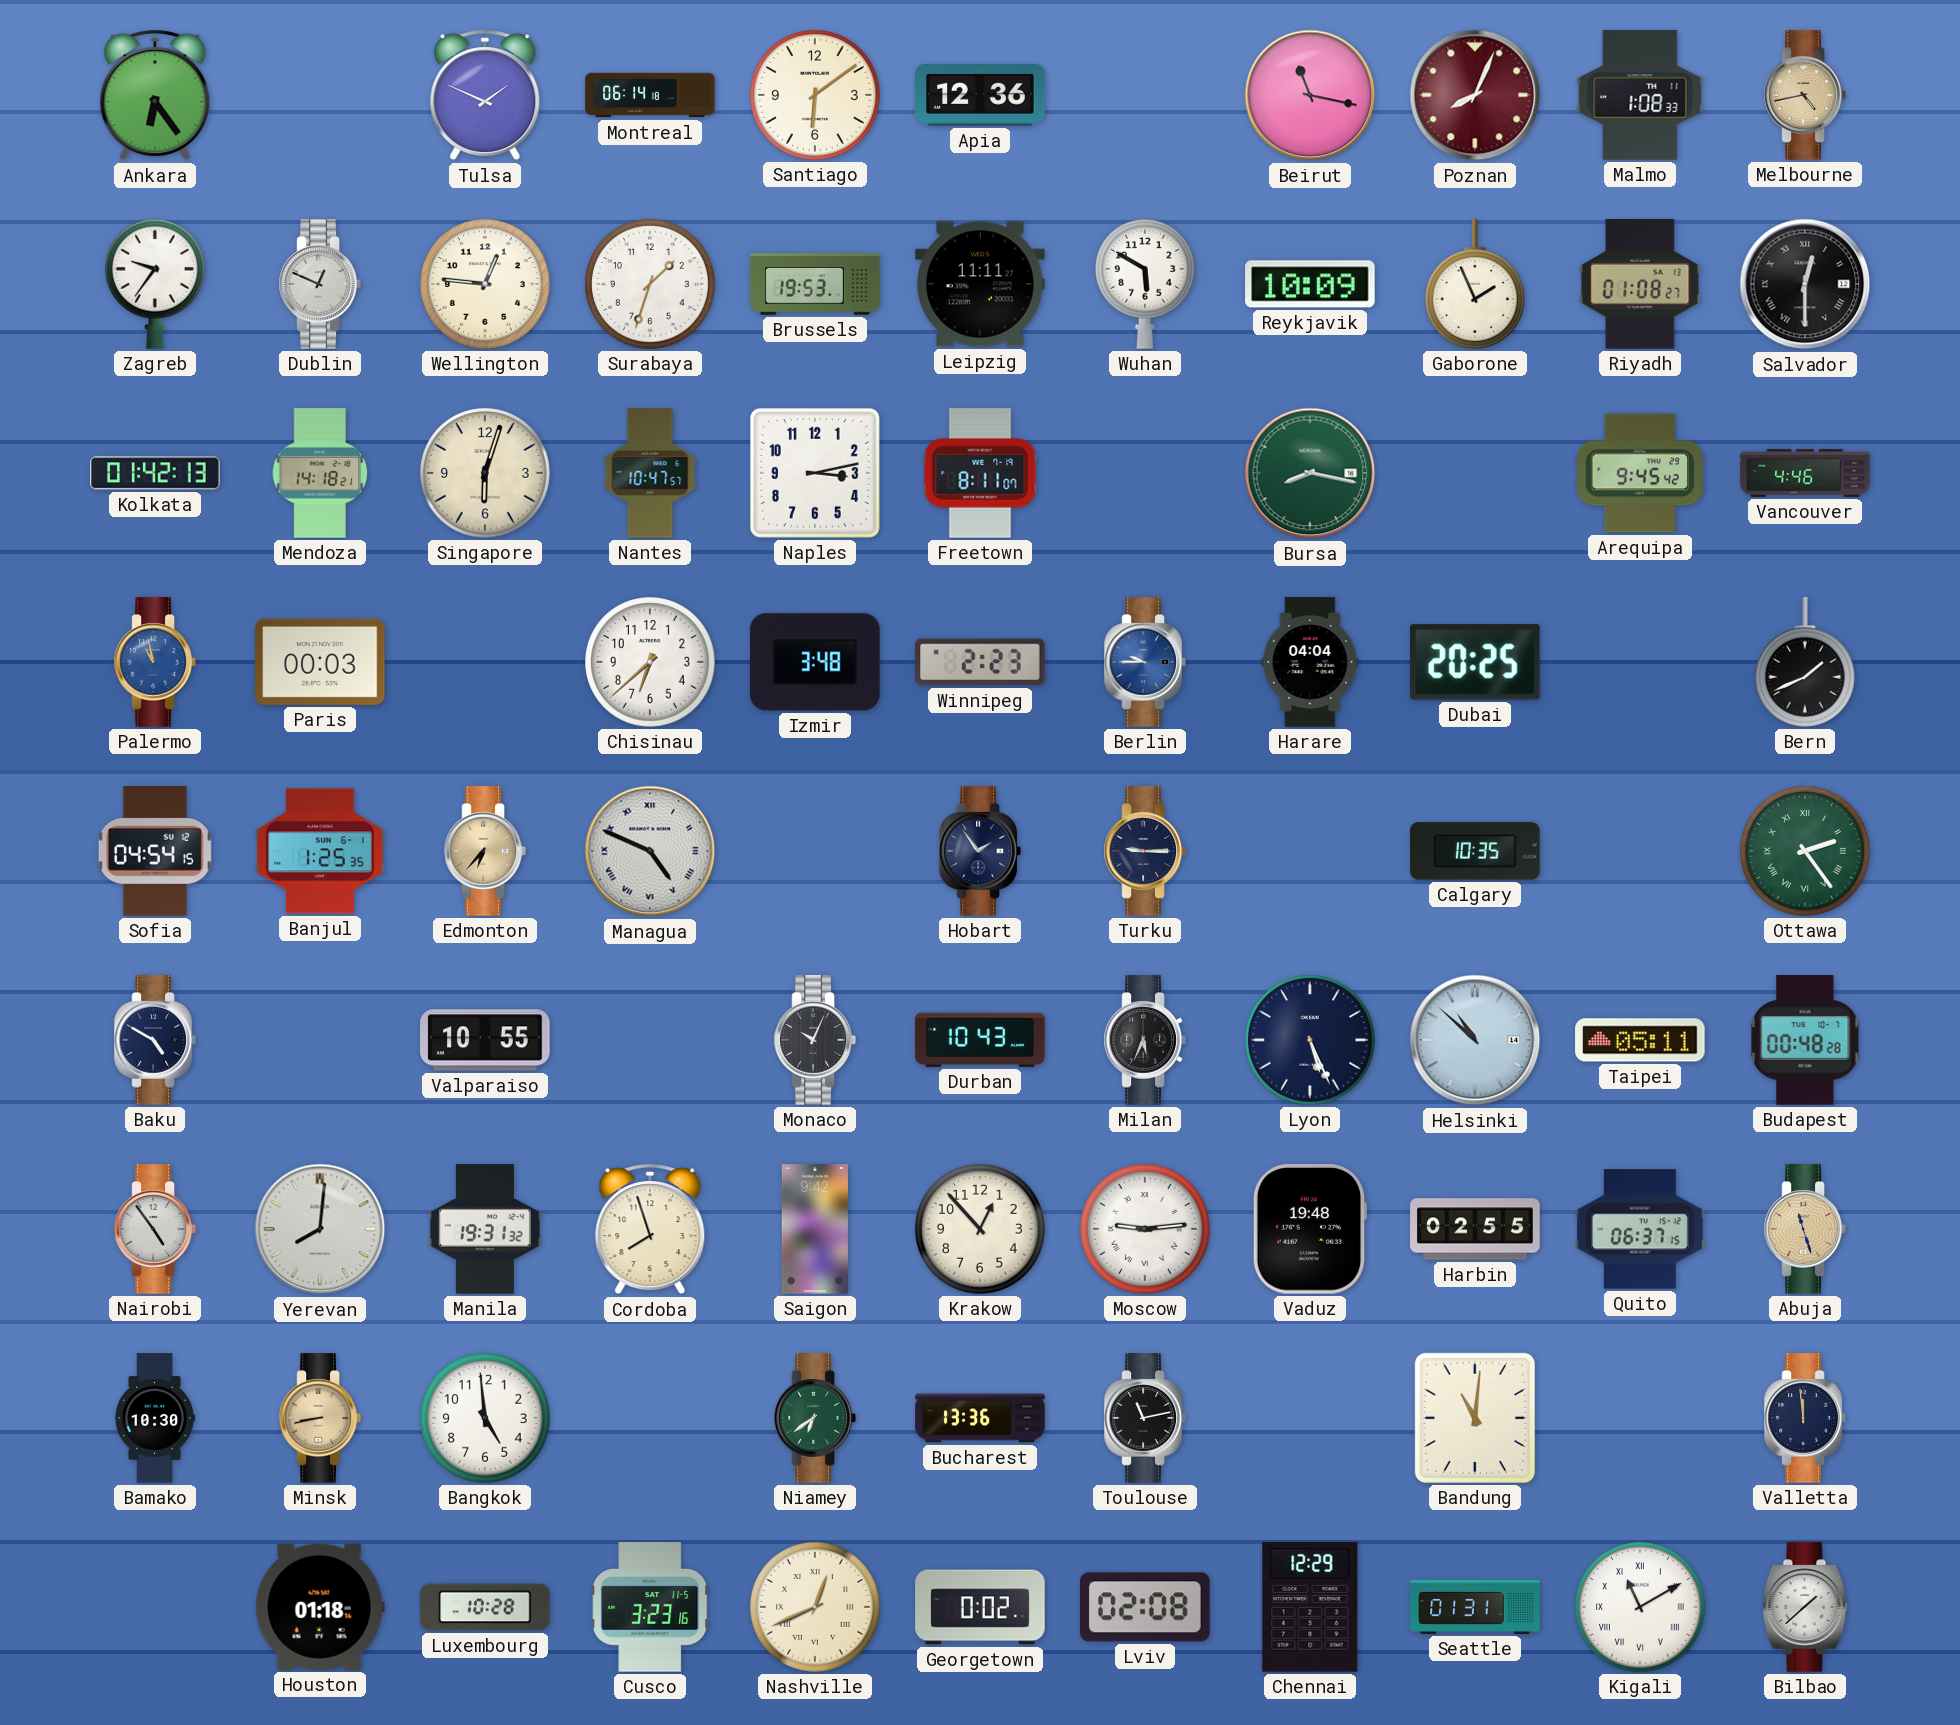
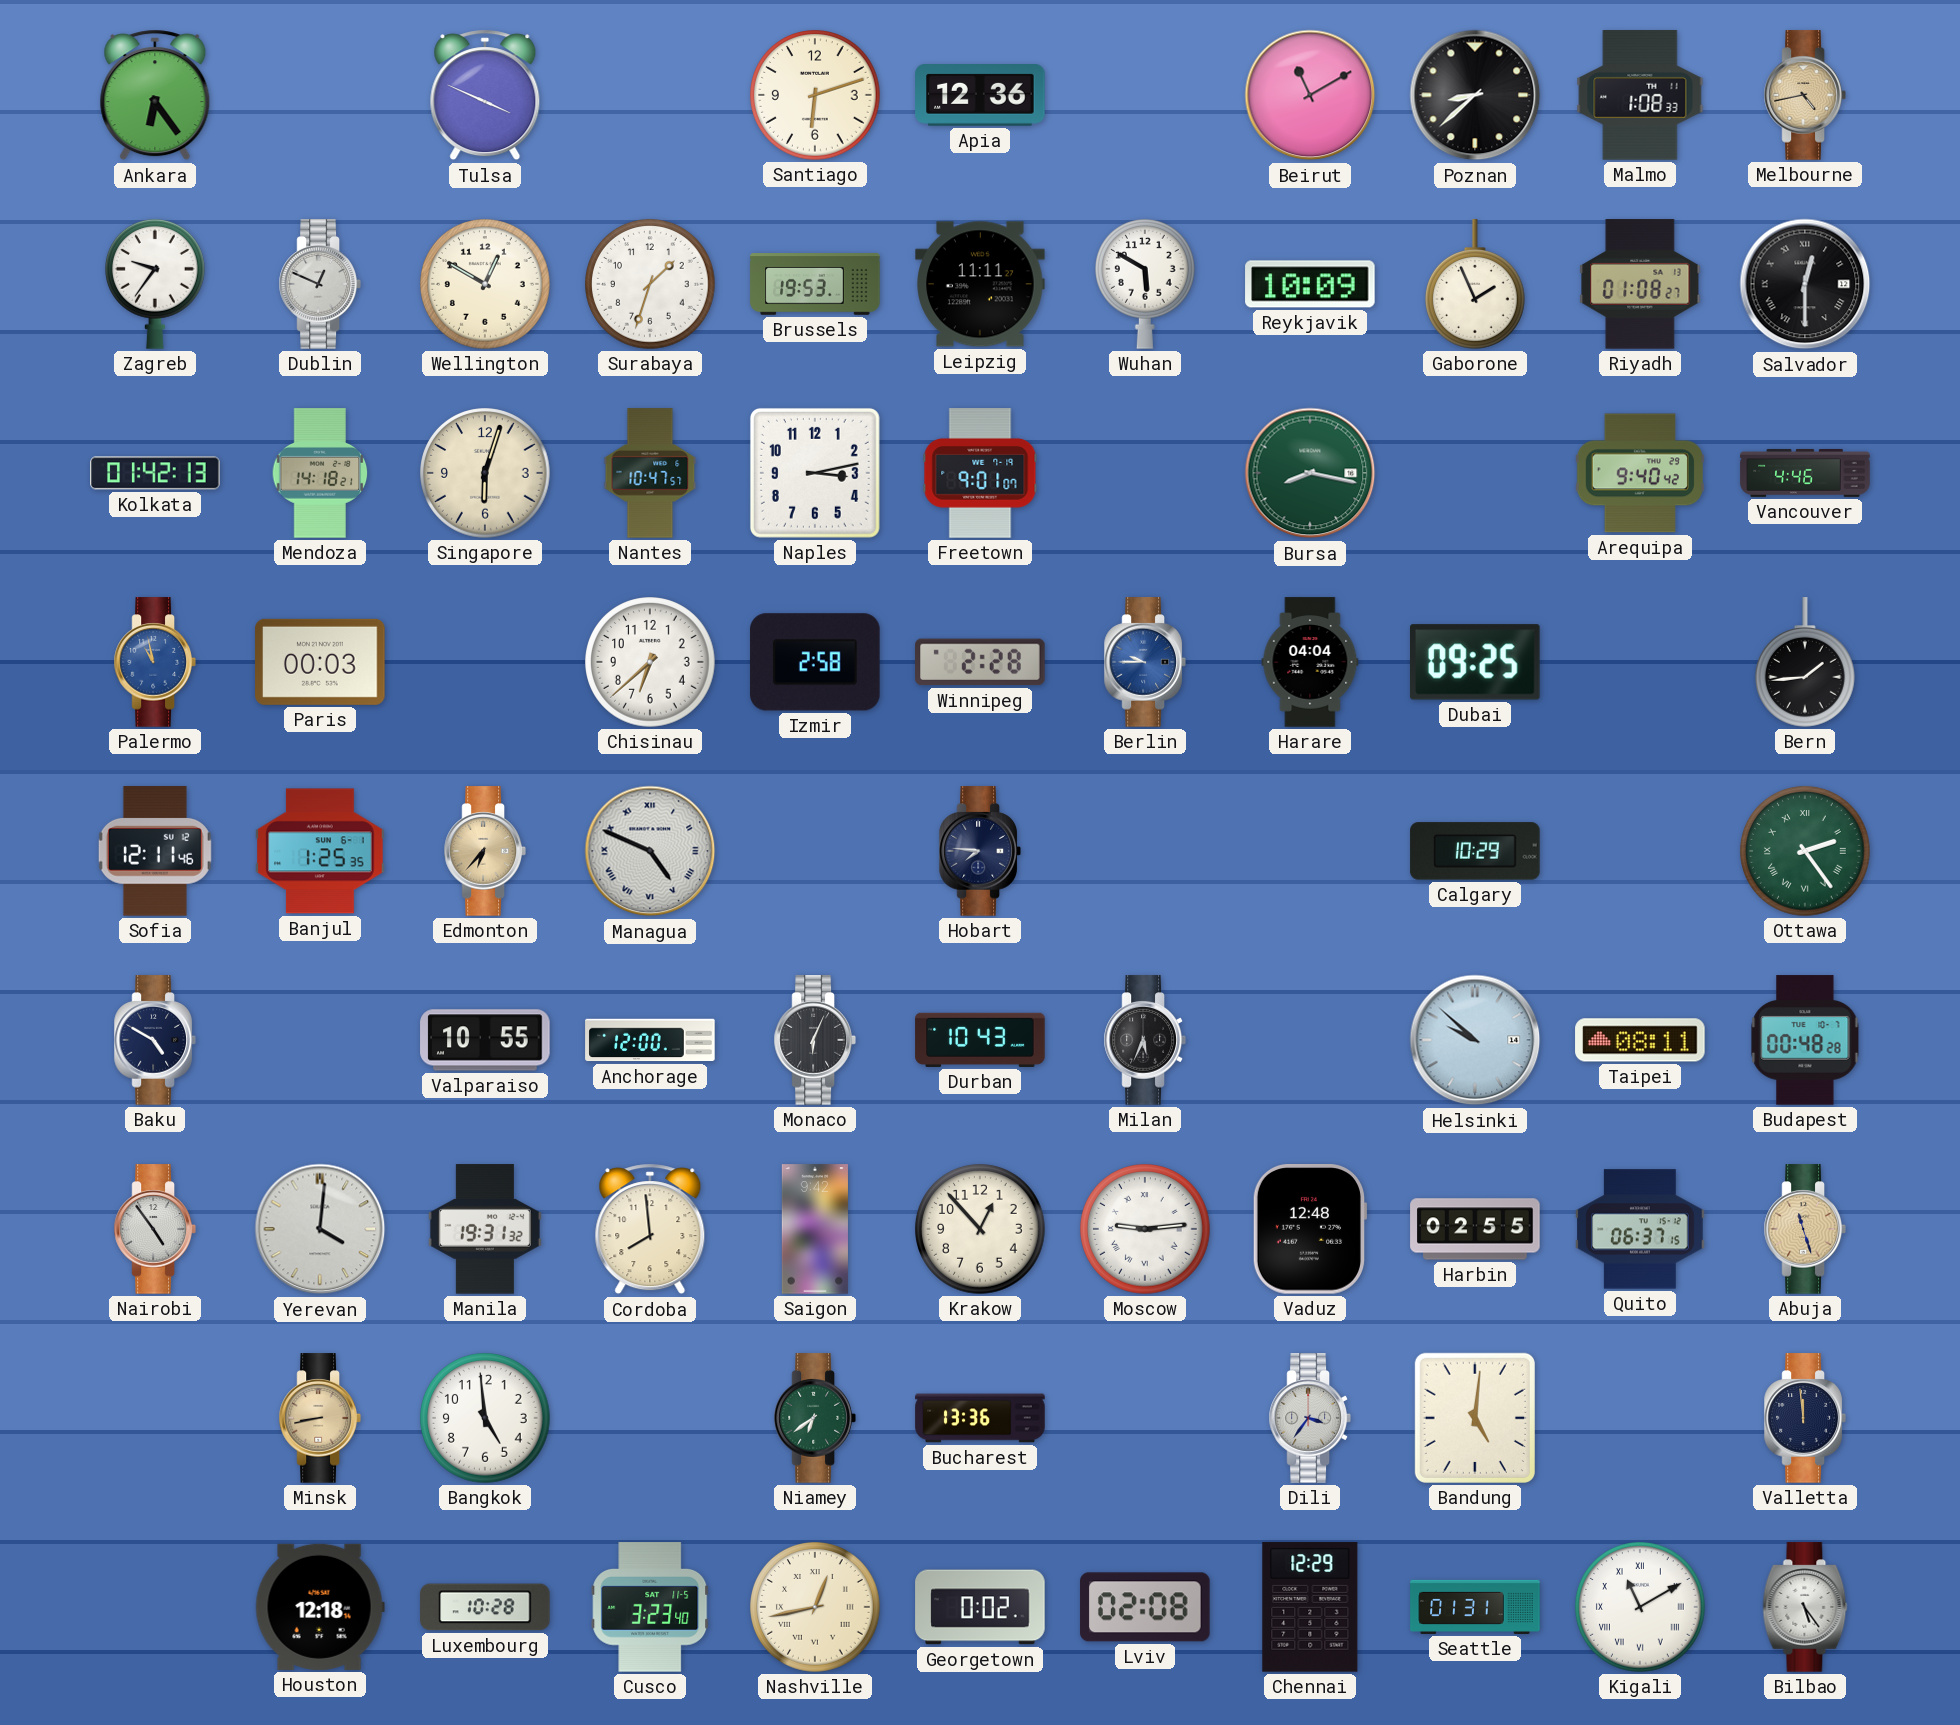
Tulsa: 1:49 -> 3:49 (485, 95)
Montreal: 06:14 -> none (650, 95)
Santiago: 6:09 -> 6:12 (815, 95)
Beirut: 11:17 -> 11:10 (1310, 95)
Poznan: 8:04 -> 8:38 (1475, 95)
Poznan dial: burgundy -> black (1475, 95)
Wellington: 12:46 -> 12:50 (485, 284)
Freetown: 8:11 -> 9:01 (980, 473)
Arequipa: 9:45 -> 9:40 (1640, 473)
Izmir: 3:48 -> 2:58 (815, 662)
Winnipeg: 2:23 -> 2:28 (980, 662)
Dubai: 20:25 -> 09:25 (1476, 662)
Bern: 1:41 -> 1:44 (1806, 662)
Sofia: 04:54 -> 12:11 (155, 851)
Hobart: 1:54 -> 7:46 (980, 851)
Turku: 9:15 -> none (1145, 851)
Calgary: 10:35 -> 10:29 (1475, 851)
Anchorage: none -> 12:00 (650, 1040)
Monaco: 10:04 -> 6:04 (815, 1040)
Lyon: 5:26 -> none (1310, 1040)
Helsinki: 10:52 -> 9:52 (1475, 1040)
Taipei: 05:11 -> 08:11 (1640, 1040)
Yerevan: 8:01 -> 4:01 (320, 1229)
Cordoba: 7:57 -> 7:59 (650, 1229)
Vaduz: 19:48 -> 12:48 (1310, 1229)
Bamako: 10:30 -> none (155, 1418)
Toulouse: 11:13 -> none (1145, 1418)
Dili: none -> 3:36 (1310, 1418)
Bandung: 11:01 -> 5:01 (1475, 1418)
Houston: 01:18 -> 12:18 (320, 1607)
Cusco: 3:23:16 -> 3:23:40 (650, 1607)
Nashville: 12:41 -> 12:43 (815, 1607)
Bilbao: 1:38 -> 5:24 (1805, 1607)
